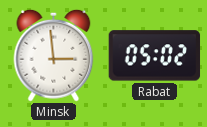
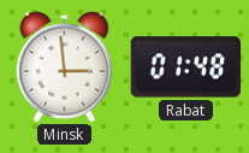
Rabat: 05:02 -> 01:48 (186, 67)
